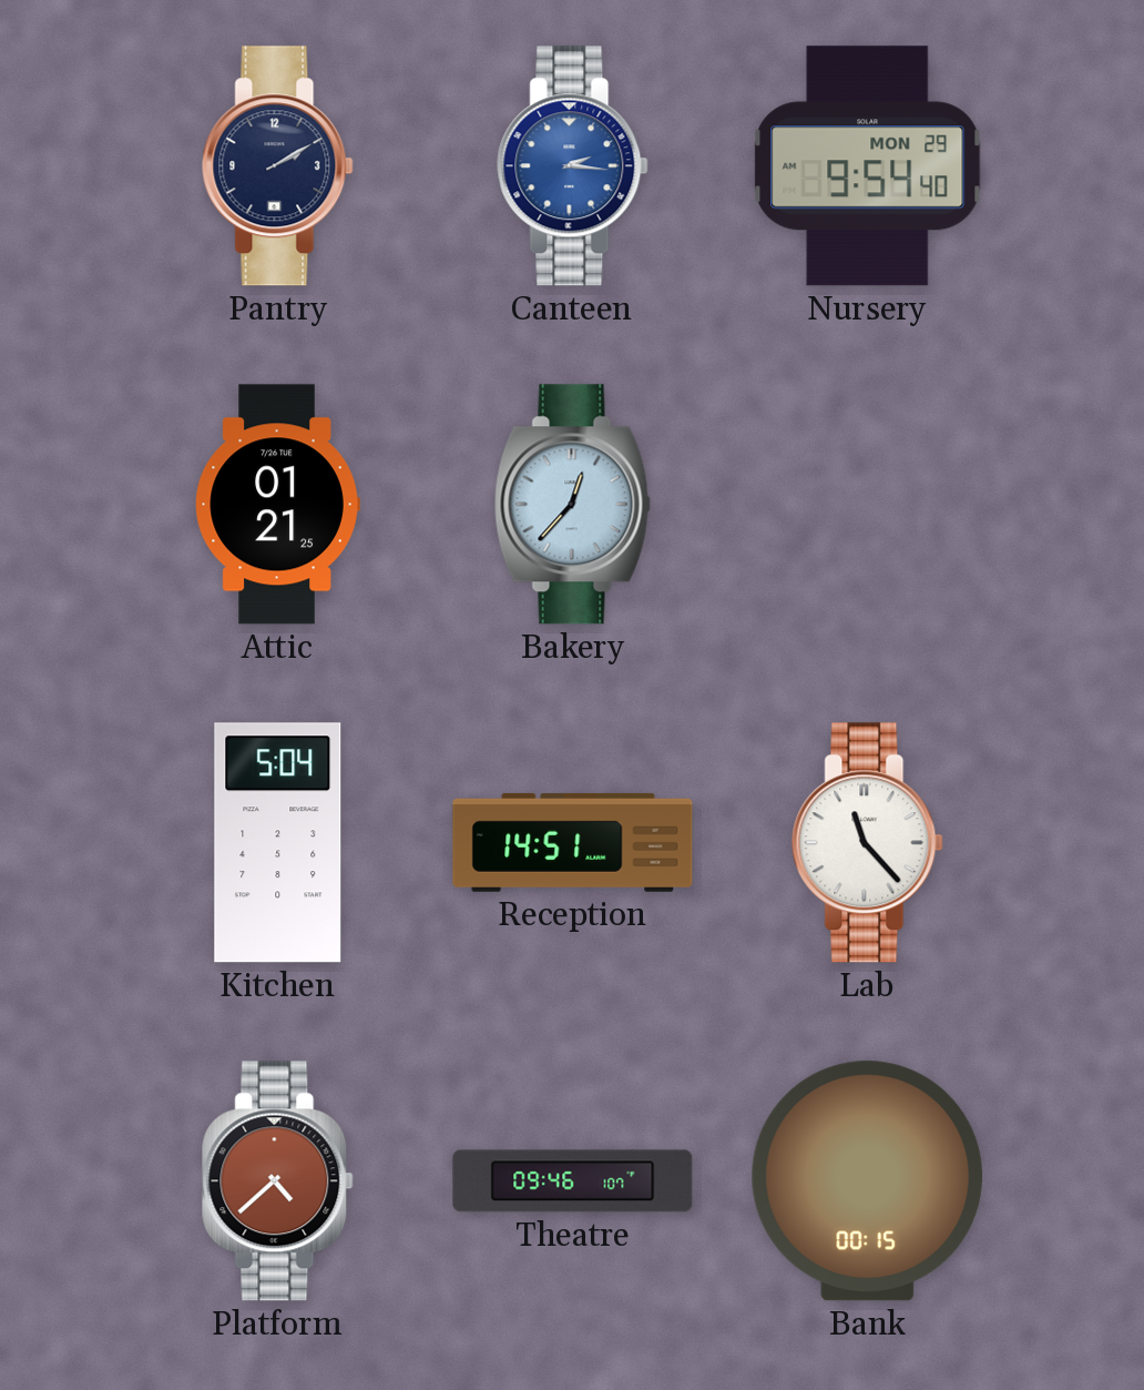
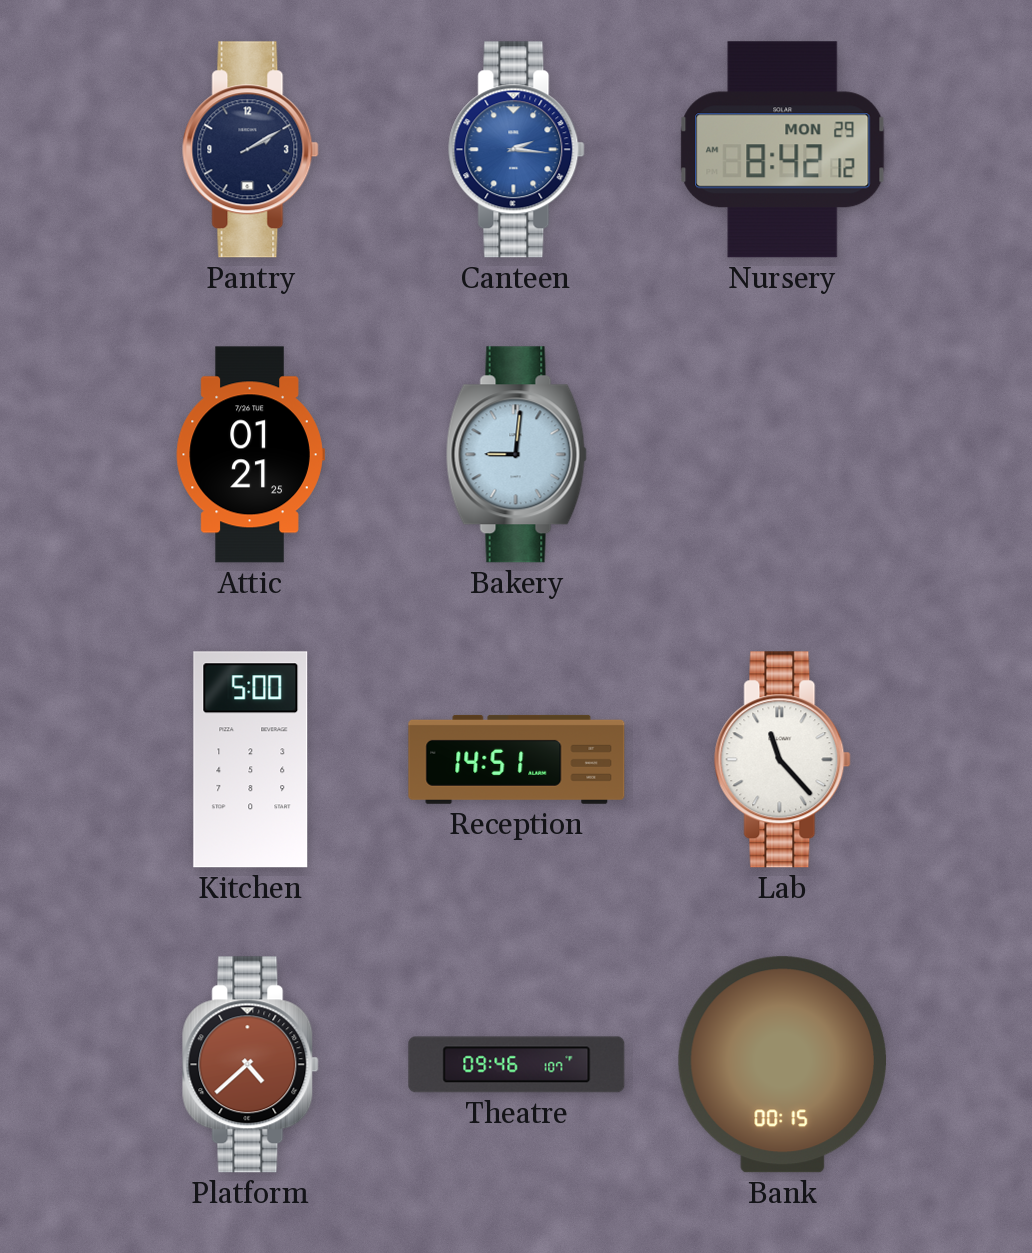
Nursery: 9:54 -> 8:42 (783, 150)
Bakery: 12:37 -> 9:01 (516, 455)
Kitchen: 5:04 -> 5:00 (251, 760)
